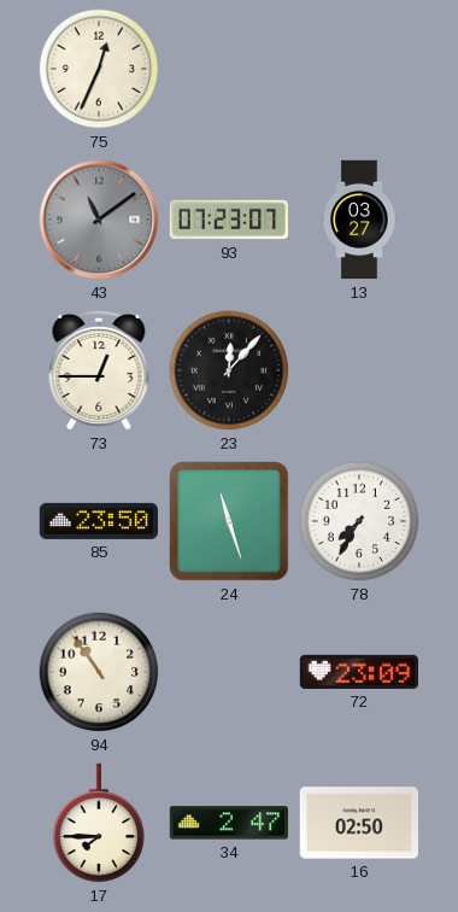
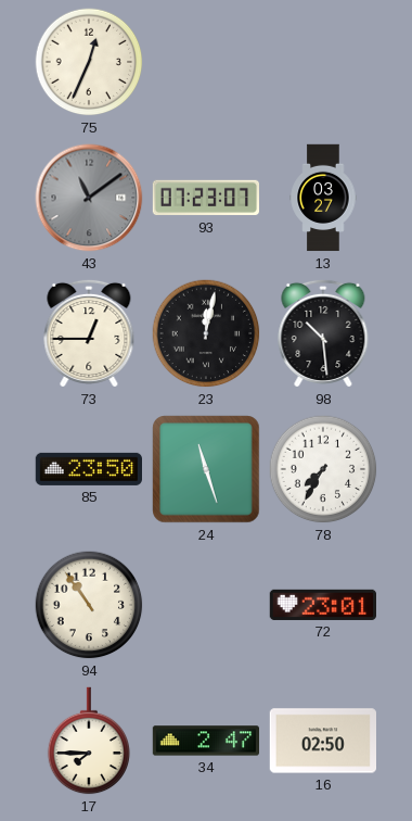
23: 12:07 -> 12:02 (206, 333)
98: none -> 10:29 (323, 333)
72: 23:09 -> 23:01 (322, 605)
